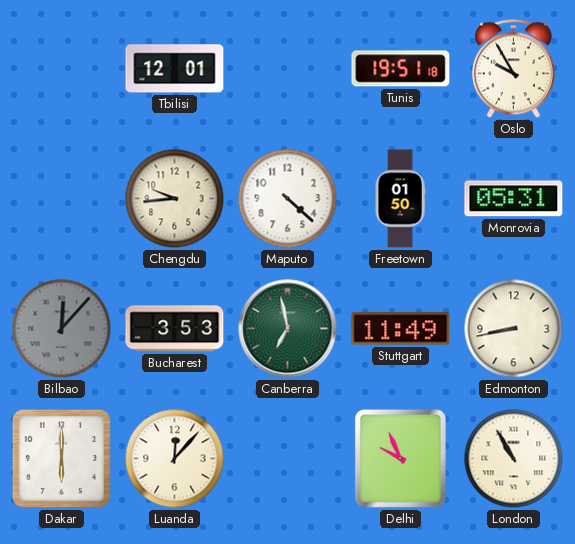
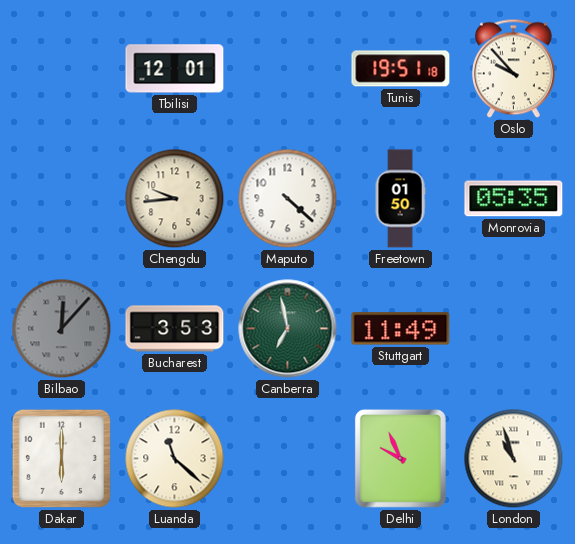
Oslo: 9:55 -> 9:53 (514, 69)
Monrovia: 05:31 -> 05:35 (514, 199)
Edmonton: 8:43 -> none (514, 329)
Luanda: 12:07 -> 11:22 (175, 459)
London: 10:55 -> 10:57 (514, 459)
